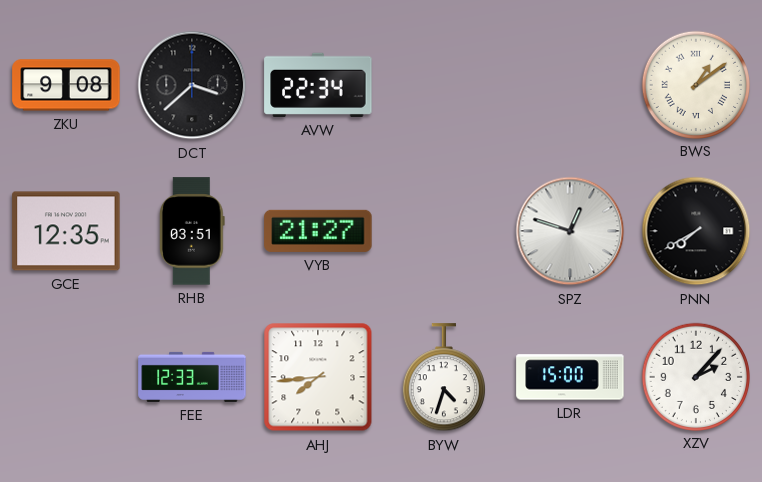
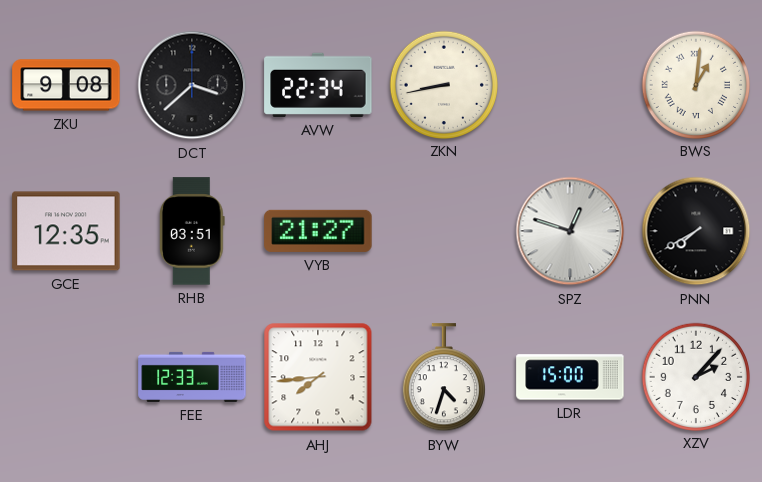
ZKN: none -> 8:43 (443, 84)
BWS: 1:09 -> 1:01 (695, 84)
